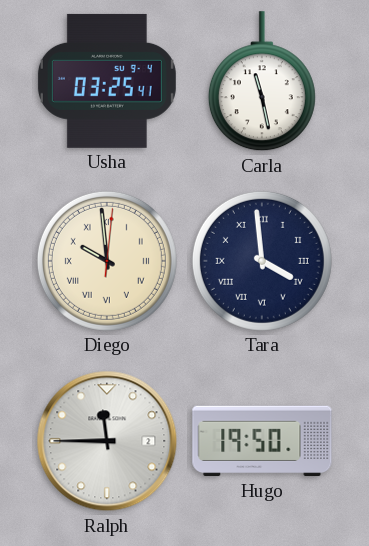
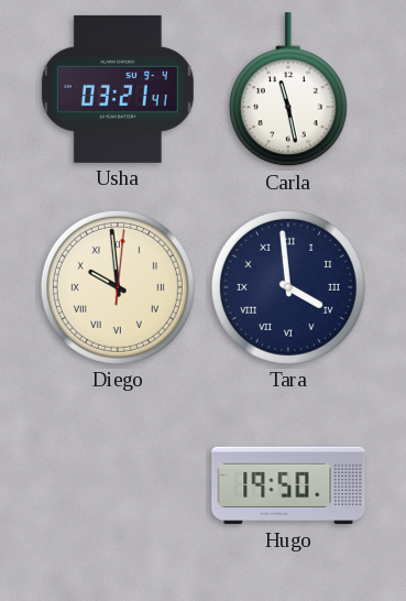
Usha: 03:25 -> 03:21 (118, 89)
Ralph: 11:45 -> none (107, 441)
